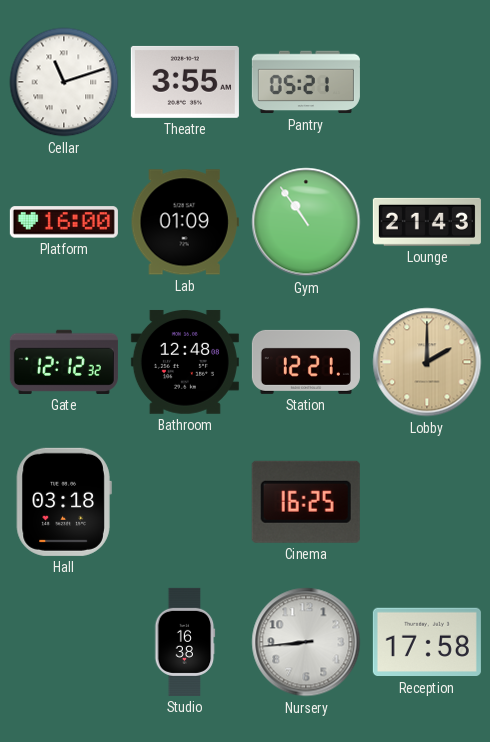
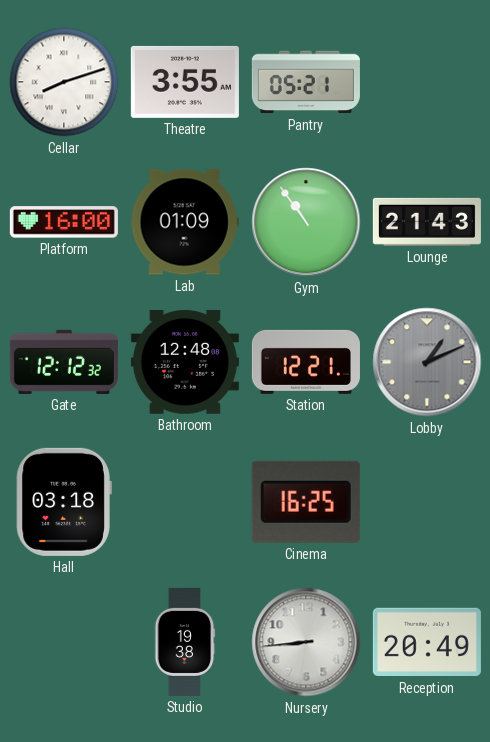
Cellar: 11:12 -> 8:12 (64, 82)
Lobby: 2:00 -> 1:11 (427, 362)
Lobby dial: champagne -> grey (427, 362)
Studio: 16:38 -> 19:38 (185, 642)
Reception: 17:58 -> 20:49 (427, 642)
